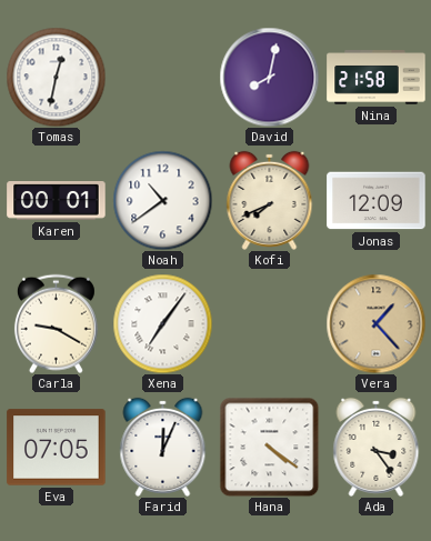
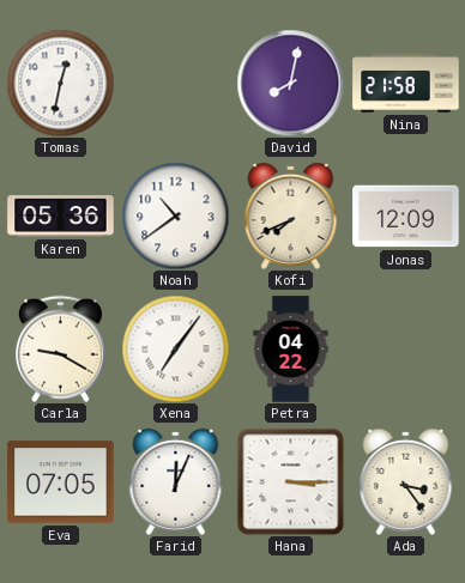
Karen: 00:01 -> 05:36 (61, 217)
Petra: none -> 04:22 (291, 350)
Vera: 1:23 -> none (375, 323)
Hana: 4:21 -> 3:15 (290, 481)
